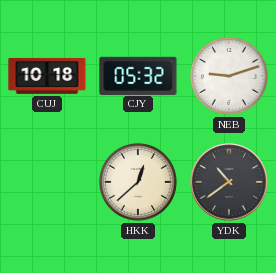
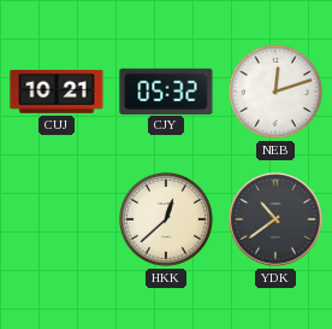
CUJ: 10:18 -> 10:21 (57, 92)
NEB: 9:12 -> 12:12 (275, 92)
